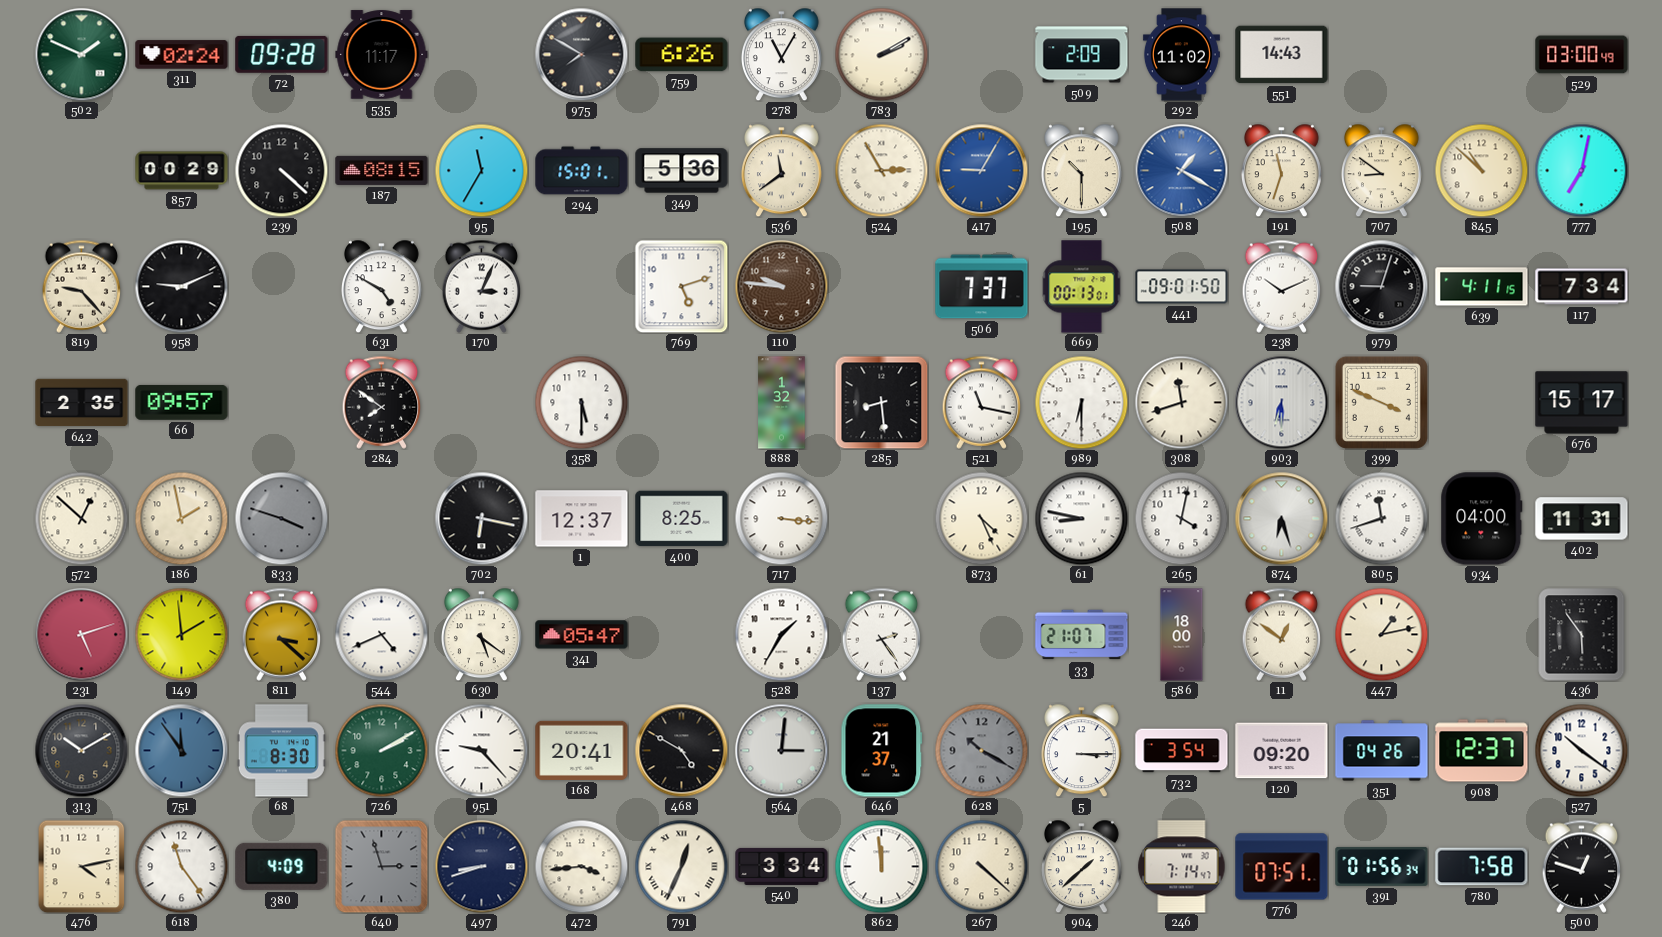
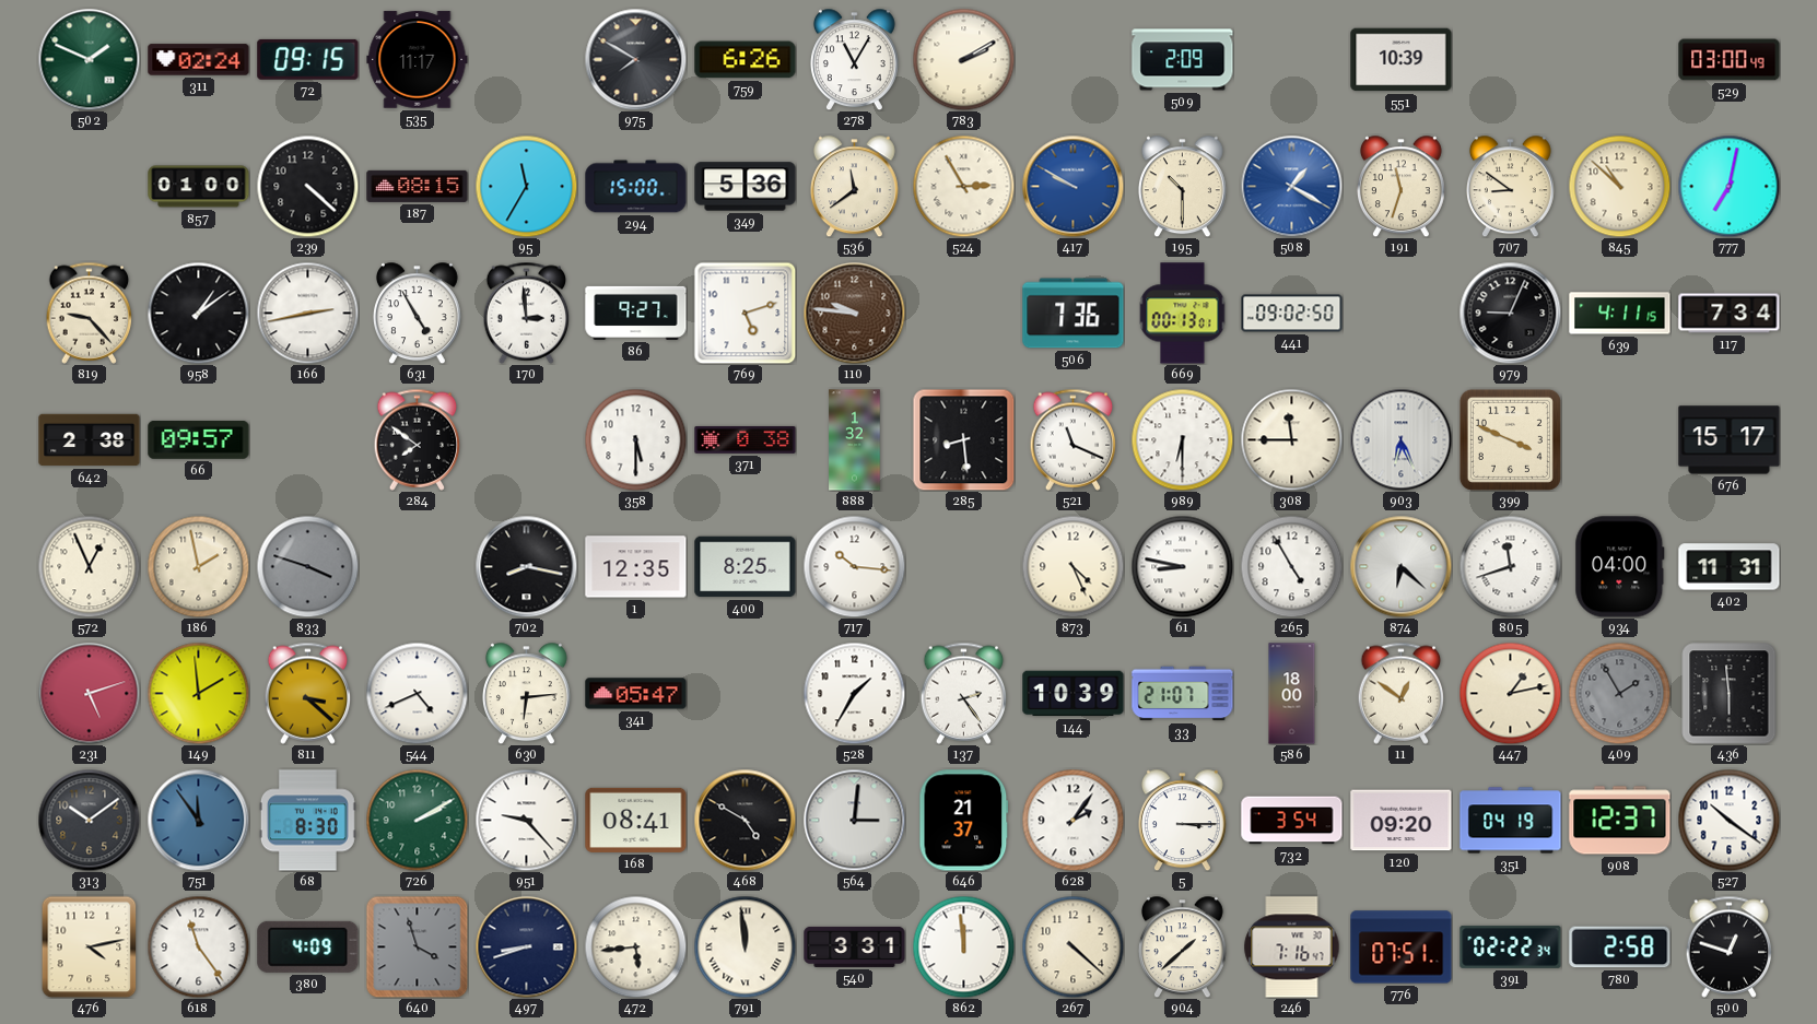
72: 09:28 -> 09:15 (308, 59)
292: 11:02 -> none (1181, 55)
551: 14:43 -> 10:39 (1402, 60)
857: 00:29 -> 01:00 (199, 187)
294: 15:01 -> 15:00 (636, 187)
417: 9:05 -> 9:50 (1072, 186)
958: 9:11 -> 1:09 (198, 313)
166: none -> 2:43 (307, 313)
631: 4:50 -> 4:55 (417, 313)
170: 3:04 -> 2:59 (527, 313)
86: none -> 9:27 (636, 313)
506: 7:37 -> 7:36 (1074, 314)
441: 09:01 -> 09:02 (1292, 314)
238: 10:11 -> none (1282, 286)
979: 9:03 -> 9:04 (1510, 313)
642: 2:35 -> 2:38 (90, 440)
371: none -> 0:38 (746, 439)
521: 11:17 -> 11:19 (1074, 439)
308: 11:42 -> 11:45 (1291, 439)
903: 6:30 -> 6:26 (1400, 439)
572: 12:52 -> 12:56 (89, 566)
702: 6:17 -> 8:17 (526, 566)
1: 12:37 -> 12:35 (636, 567)
717: 3:16 -> 10:16 (854, 566)
265: 4:02 -> 4:55 (1291, 566)
874: 6:27 -> 6:22 (1400, 566)
630: 5:21 -> 6:14 (526, 693)
144: none -> 10:39 (1074, 694)
409: none -> 1:55 (1619, 693)
436: 5:54 -> 5:59 (1730, 694)
313: 10:10 -> 10:09 (89, 820)
168: 20:41 -> 08:41 (636, 820)
628: 10:20 -> 2:06 (1072, 820)
628 dial: grey -> white (1072, 820)
351: 04:26 -> 04:19 (1511, 821)
640: 2:57 -> 3:57 (417, 946)
472: 3:44 -> 5:44 (635, 946)
791: 12:34 -> 11:59 (745, 946)
540: 3:34 -> 3:31 (855, 946)
246: 7:14 -> 7:16 (1292, 948)
391: 01:56 -> 02:22 (1511, 946)
780: 7:58 -> 2:58 (1620, 948)
